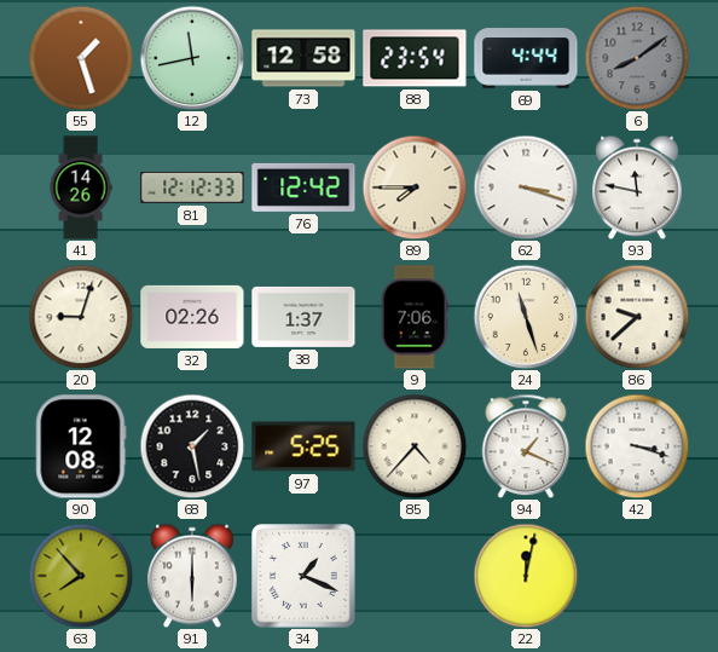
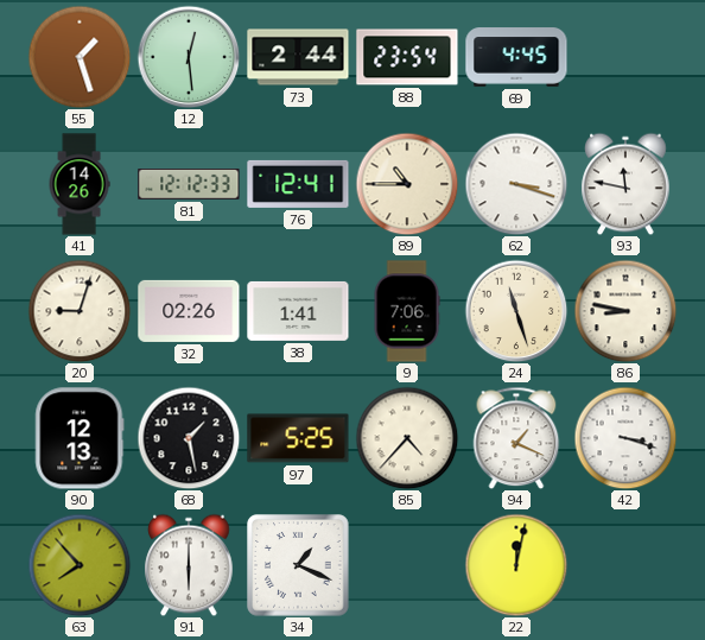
12: 11:43 -> 12:29 (189, 57)
73: 12:58 -> 2:44 (298, 57)
69: 4:44 -> 4:45 (516, 57)
6: 8:09 -> none (637, 58)
76: 12:42 -> 12:41 (298, 184)
89: 7:45 -> 10:45 (407, 184)
38: 1:37 -> 1:41 (298, 311)
86: 9:38 -> 8:47 (625, 311)
90: 12:08 -> 12:13 (80, 438)
